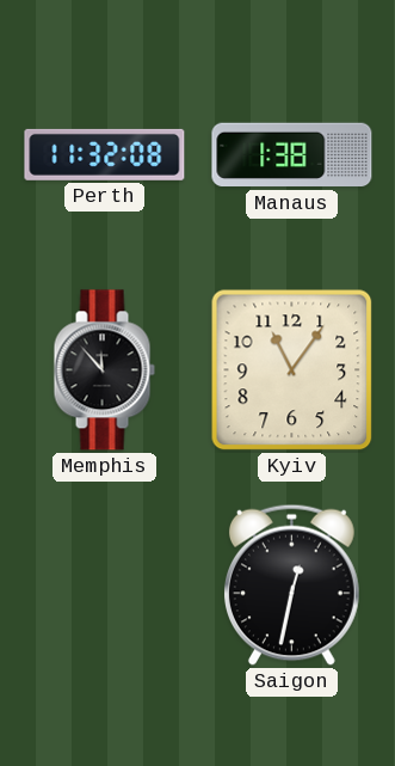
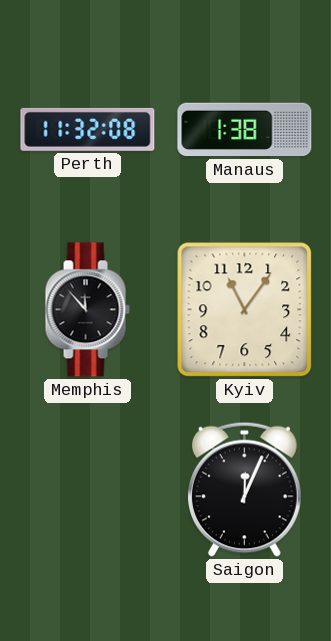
Saigon: 12:32 -> 12:04 (244, 489)
